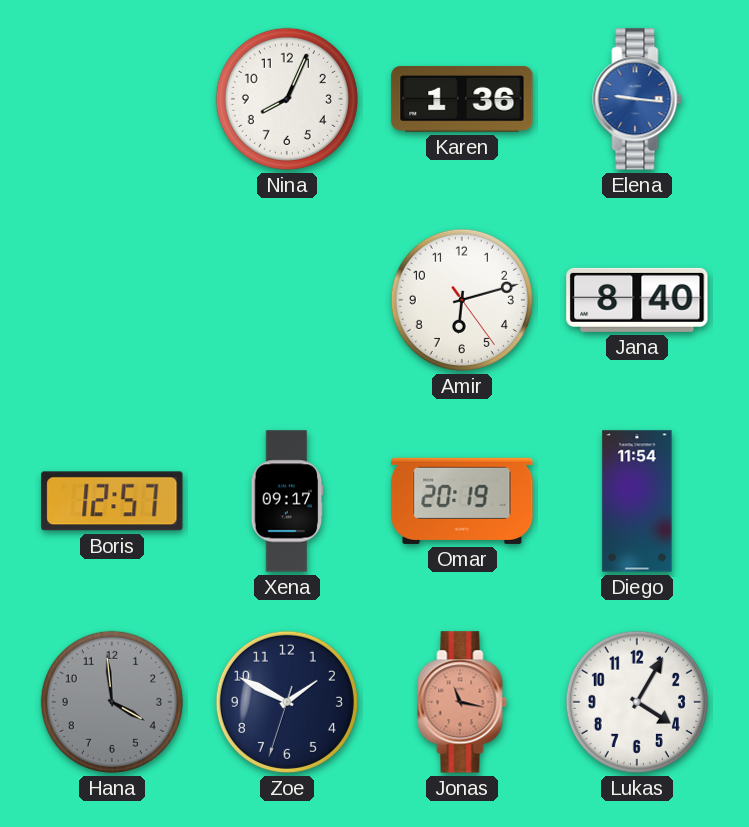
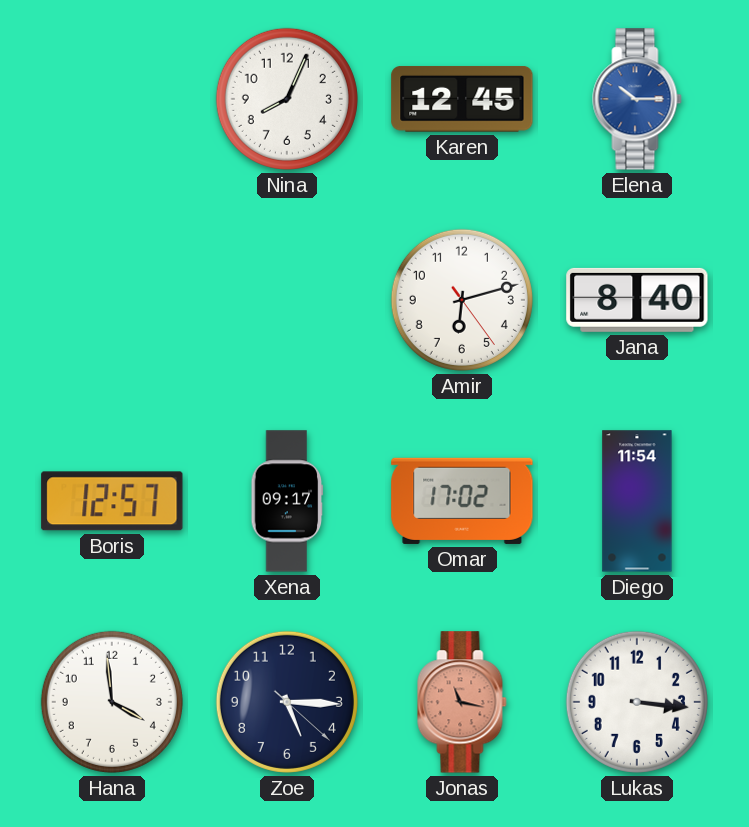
Karen: 1:36 -> 12:45 (462, 100)
Elena: 9:16 -> 10:15 (637, 99)
Omar: 20:19 -> 17:02 (462, 501)
Hana dial: grey -> white (112, 702)
Zoe: 1:49 -> 5:15 (287, 702)
Lukas: 4:05 -> 3:16 (637, 702)
